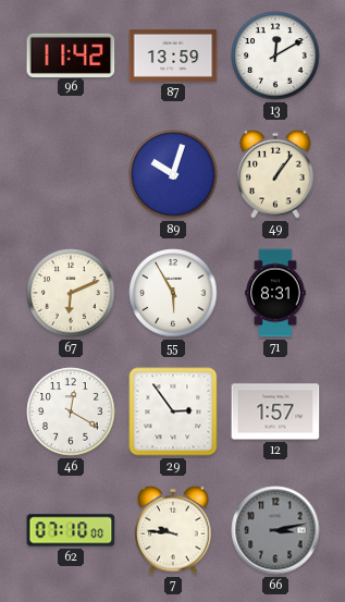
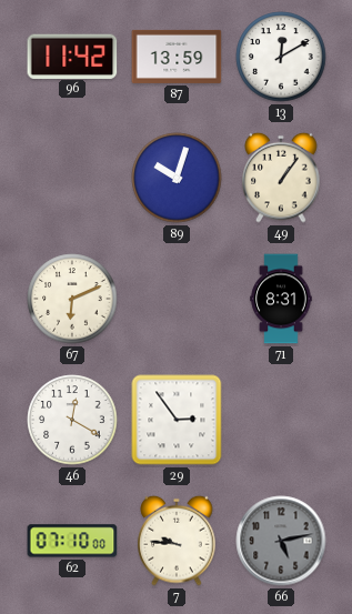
55: 5:55 -> none (173, 293)
12: 1:57 -> none (275, 411)
66: 3:13 -> 5:13 (281, 541)
